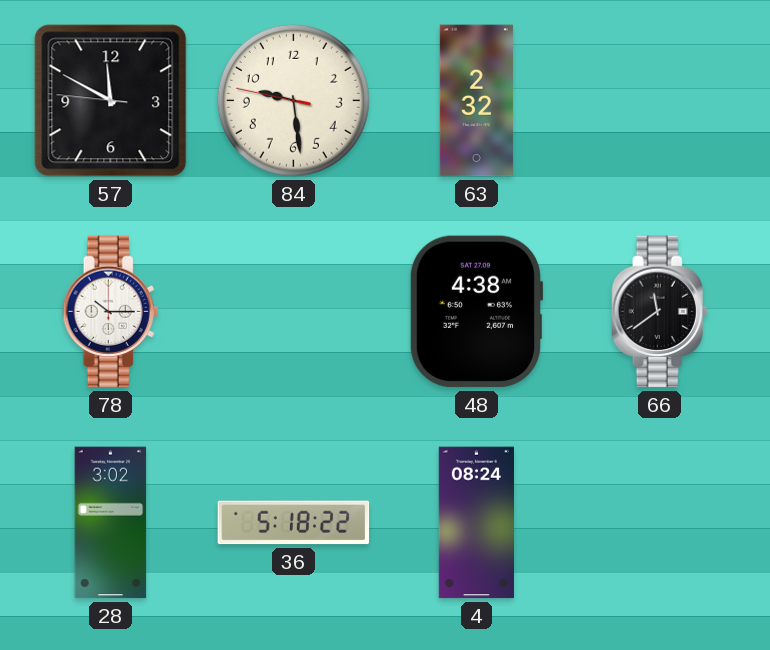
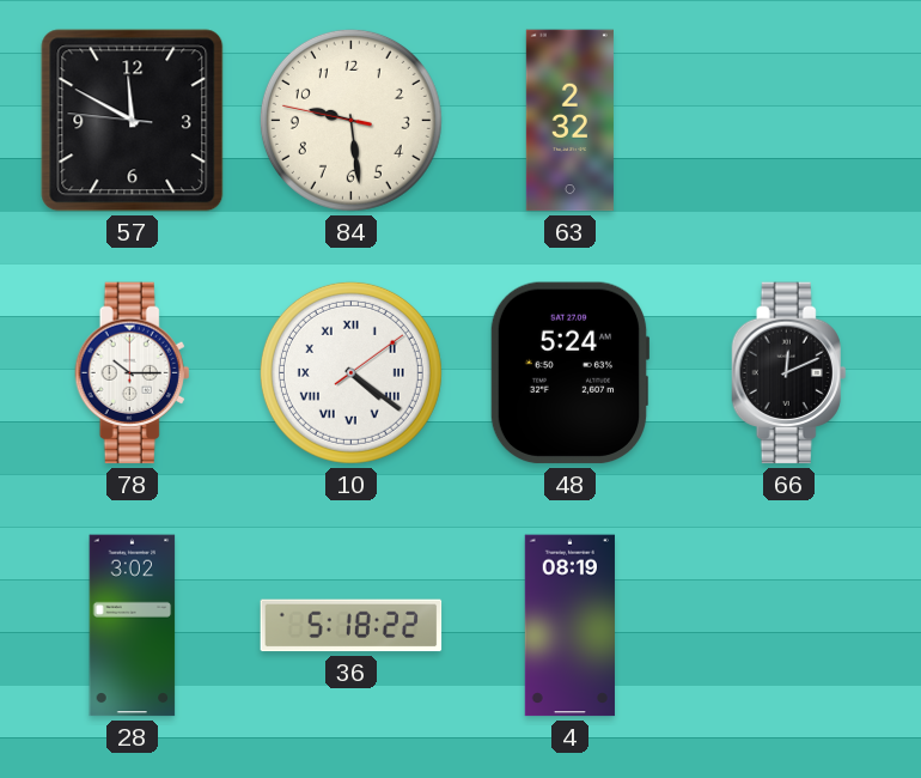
10: none -> 4:21 (350, 372)
48: 4:38 -> 5:24 (569, 373)
66: 11:39 -> 12:11 (789, 373)
4: 08:24 -> 08:19 (569, 626)
